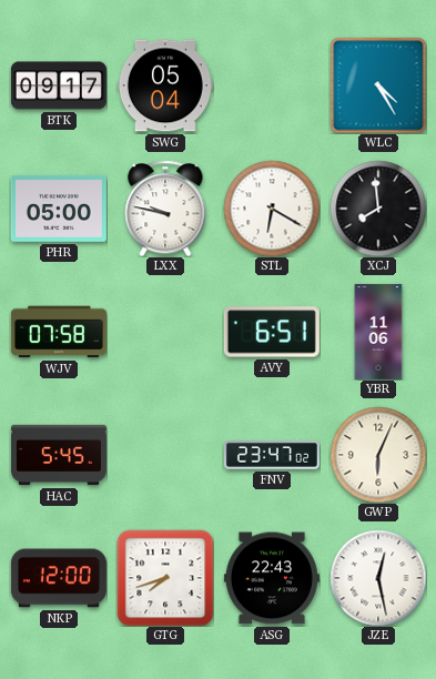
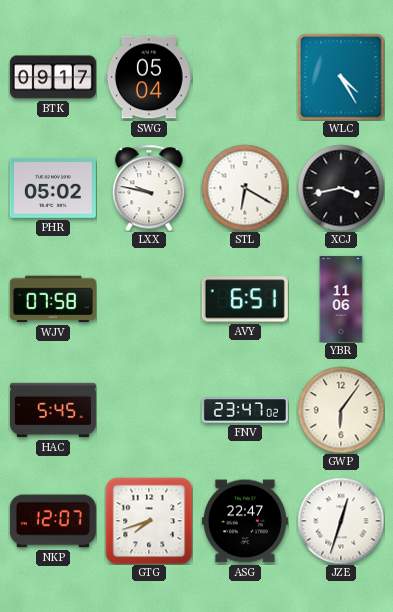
PHR: 05:00 -> 05:02 (53, 188)
XCJ: 7:59 -> 3:43 (341, 188)
GWP: 6:04 -> 6:06 (341, 410)
NKP: 12:00 -> 12:07 (53, 521)
ASG: 22:43 -> 22:47 (245, 521)
JZE: 12:28 -> 12:33 (341, 521)
